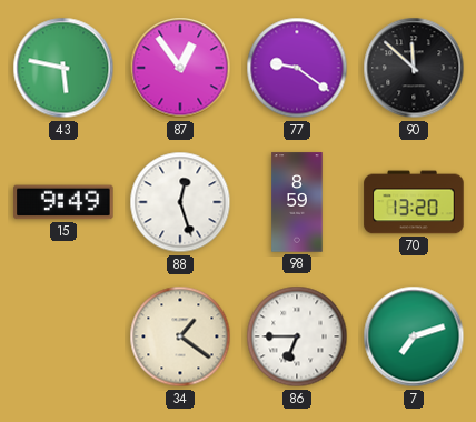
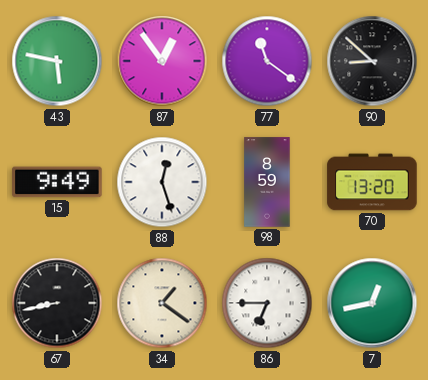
77: 9:21 -> 11:21 (267, 61)
90: 11:52 -> 8:52 (372, 61)
67: none -> 8:43 (57, 303)
7: 7:12 -> 12:43 (372, 303)
